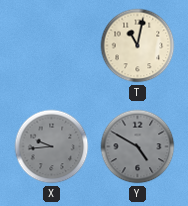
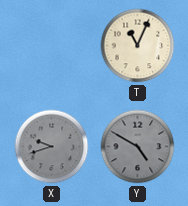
T: 11:02 -> 11:04 (138, 46)
X: 9:44 -> 9:42 (52, 147)
